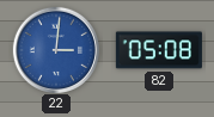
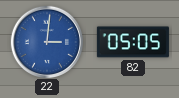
82: 05:08 -> 05:05 (133, 42)
